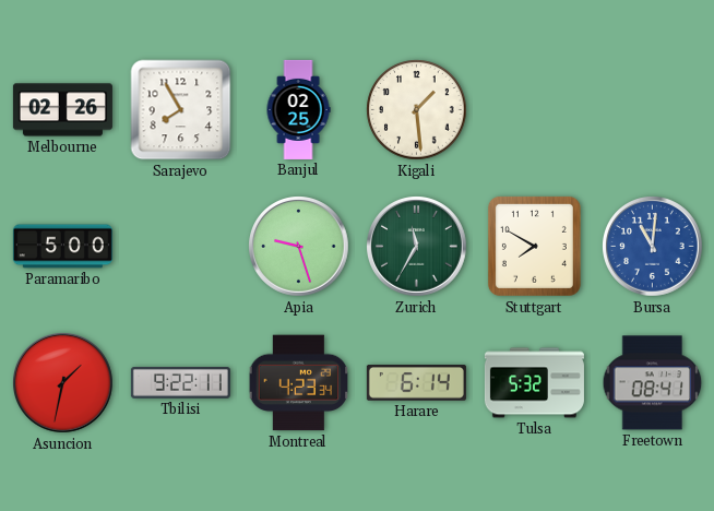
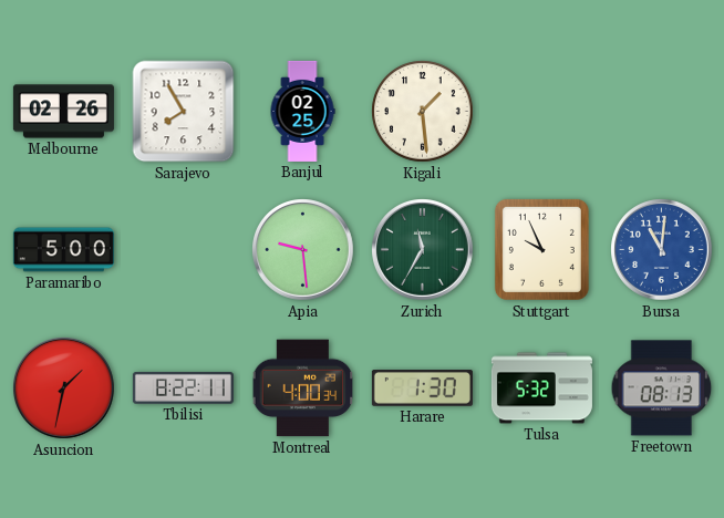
Apia: 9:27 -> 9:29 (303, 250)
Stuttgart: 7:50 -> 9:56 (541, 249)
Tbilisi: 9:22 -> 8:22 (183, 388)
Montreal: 4:23 -> 4:00 (303, 388)
Harare: 6:14 -> 1:30 (422, 388)
Freetown: 08:41 -> 08:13 (662, 388)
